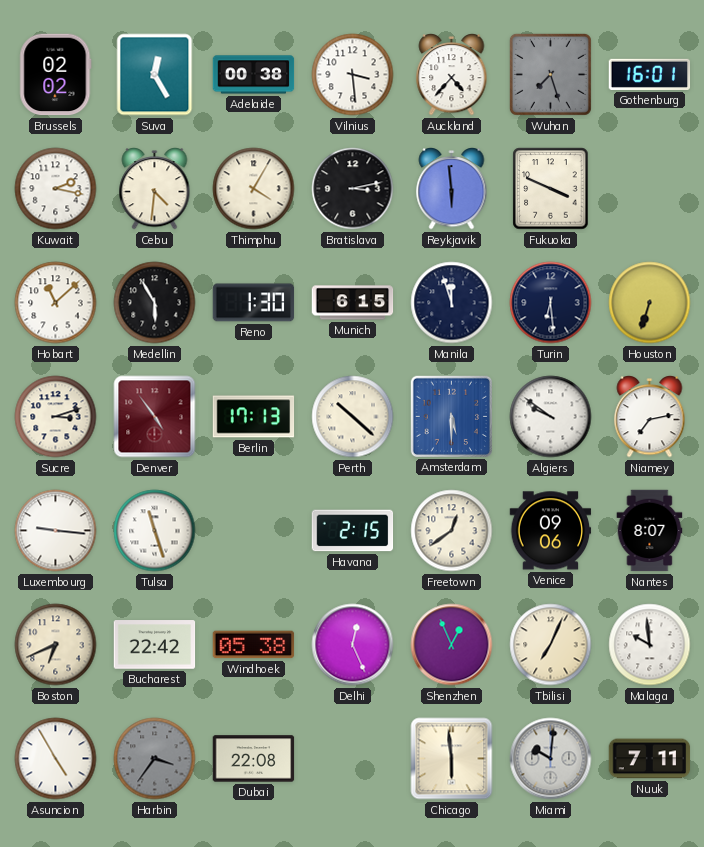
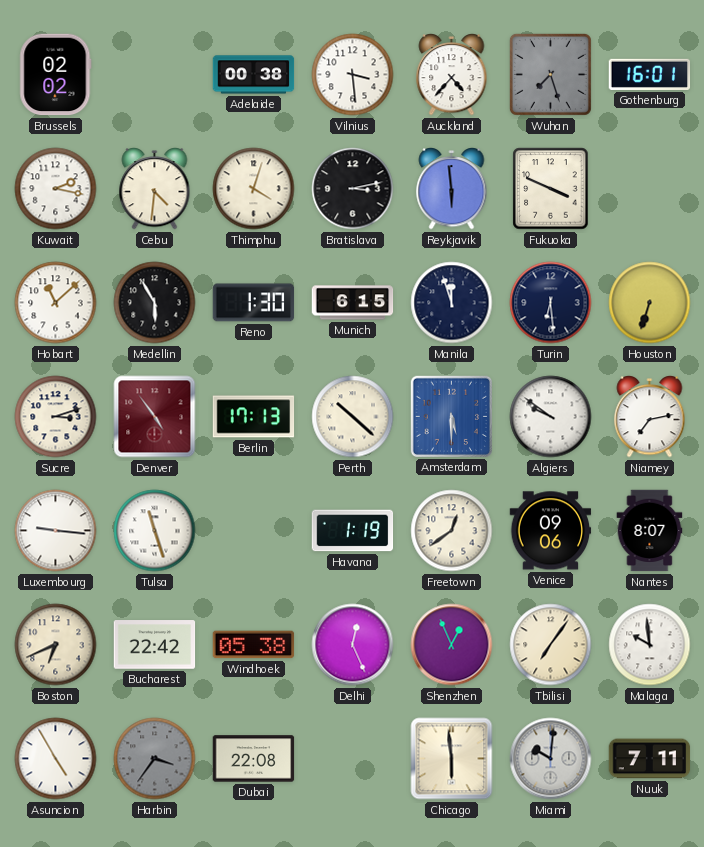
Suva: 12:25 -> none (155, 75)
Thimphu: 4:05 -> 4:03 (254, 189)
Havana: 2:15 -> 1:19 (353, 531)
Tbilisi: 7:04 -> 7:06 (551, 645)
